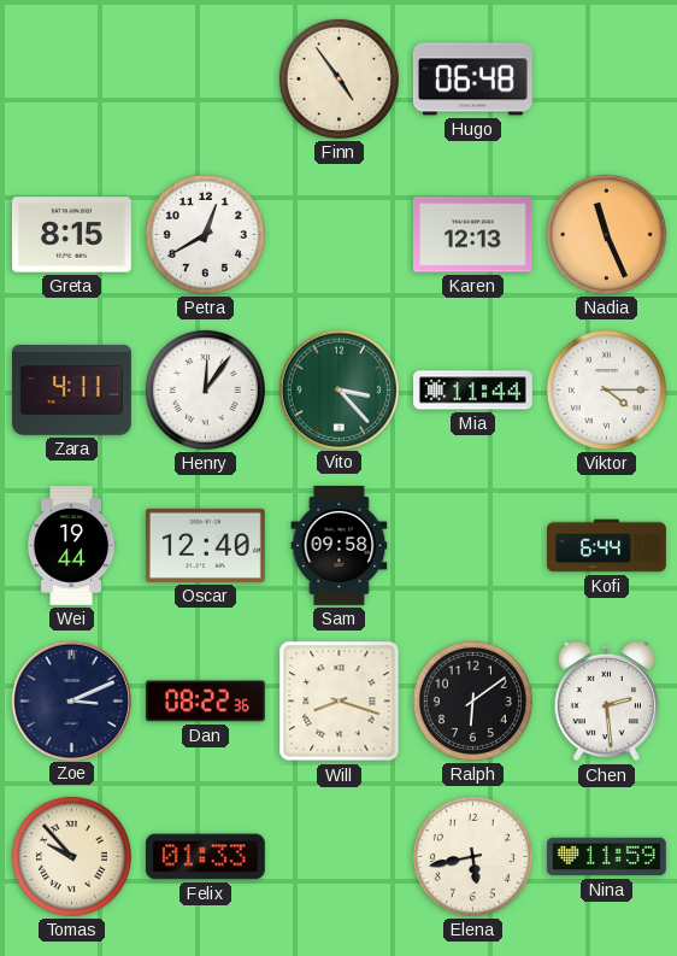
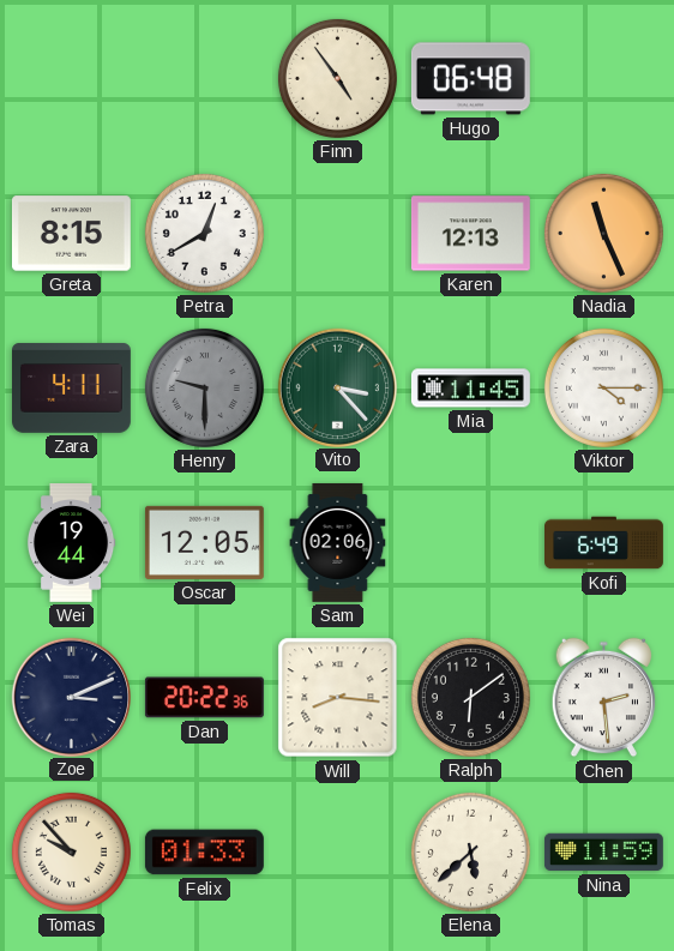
Henry: 12:06 -> 9:30 (204, 387)
Henry dial: white -> grey (204, 387)
Mia: 11:44 -> 11:45 (470, 389)
Oscar: 12:40 -> 12:05 (204, 542)
Sam: 09:58 -> 02:06 (338, 542)
Kofi: 6:44 -> 6:49 (604, 543)
Dan: 08:22 -> 20:22 (204, 698)
Will: 8:18 -> 8:16 (338, 698)
Elena: 5:43 -> 5:38 (470, 851)
